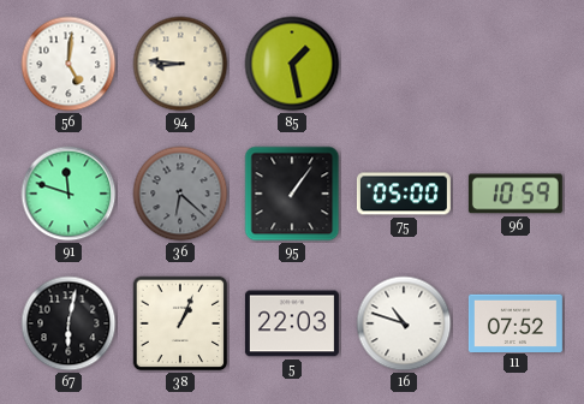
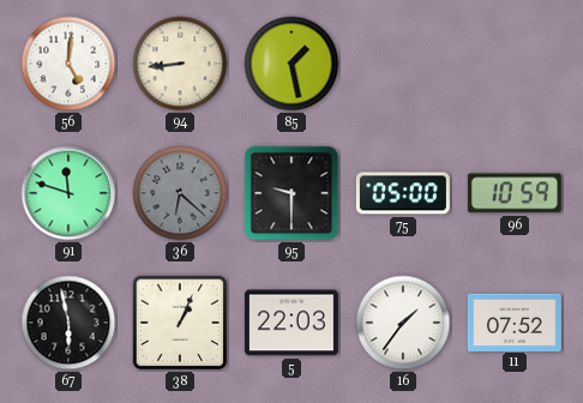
94: 8:46 -> 8:44 (180, 64)
95: 1:06 -> 9:30 (291, 193)
67: 6:02 -> 5:58 (68, 323)
16: 10:48 -> 1:36 (403, 323)
